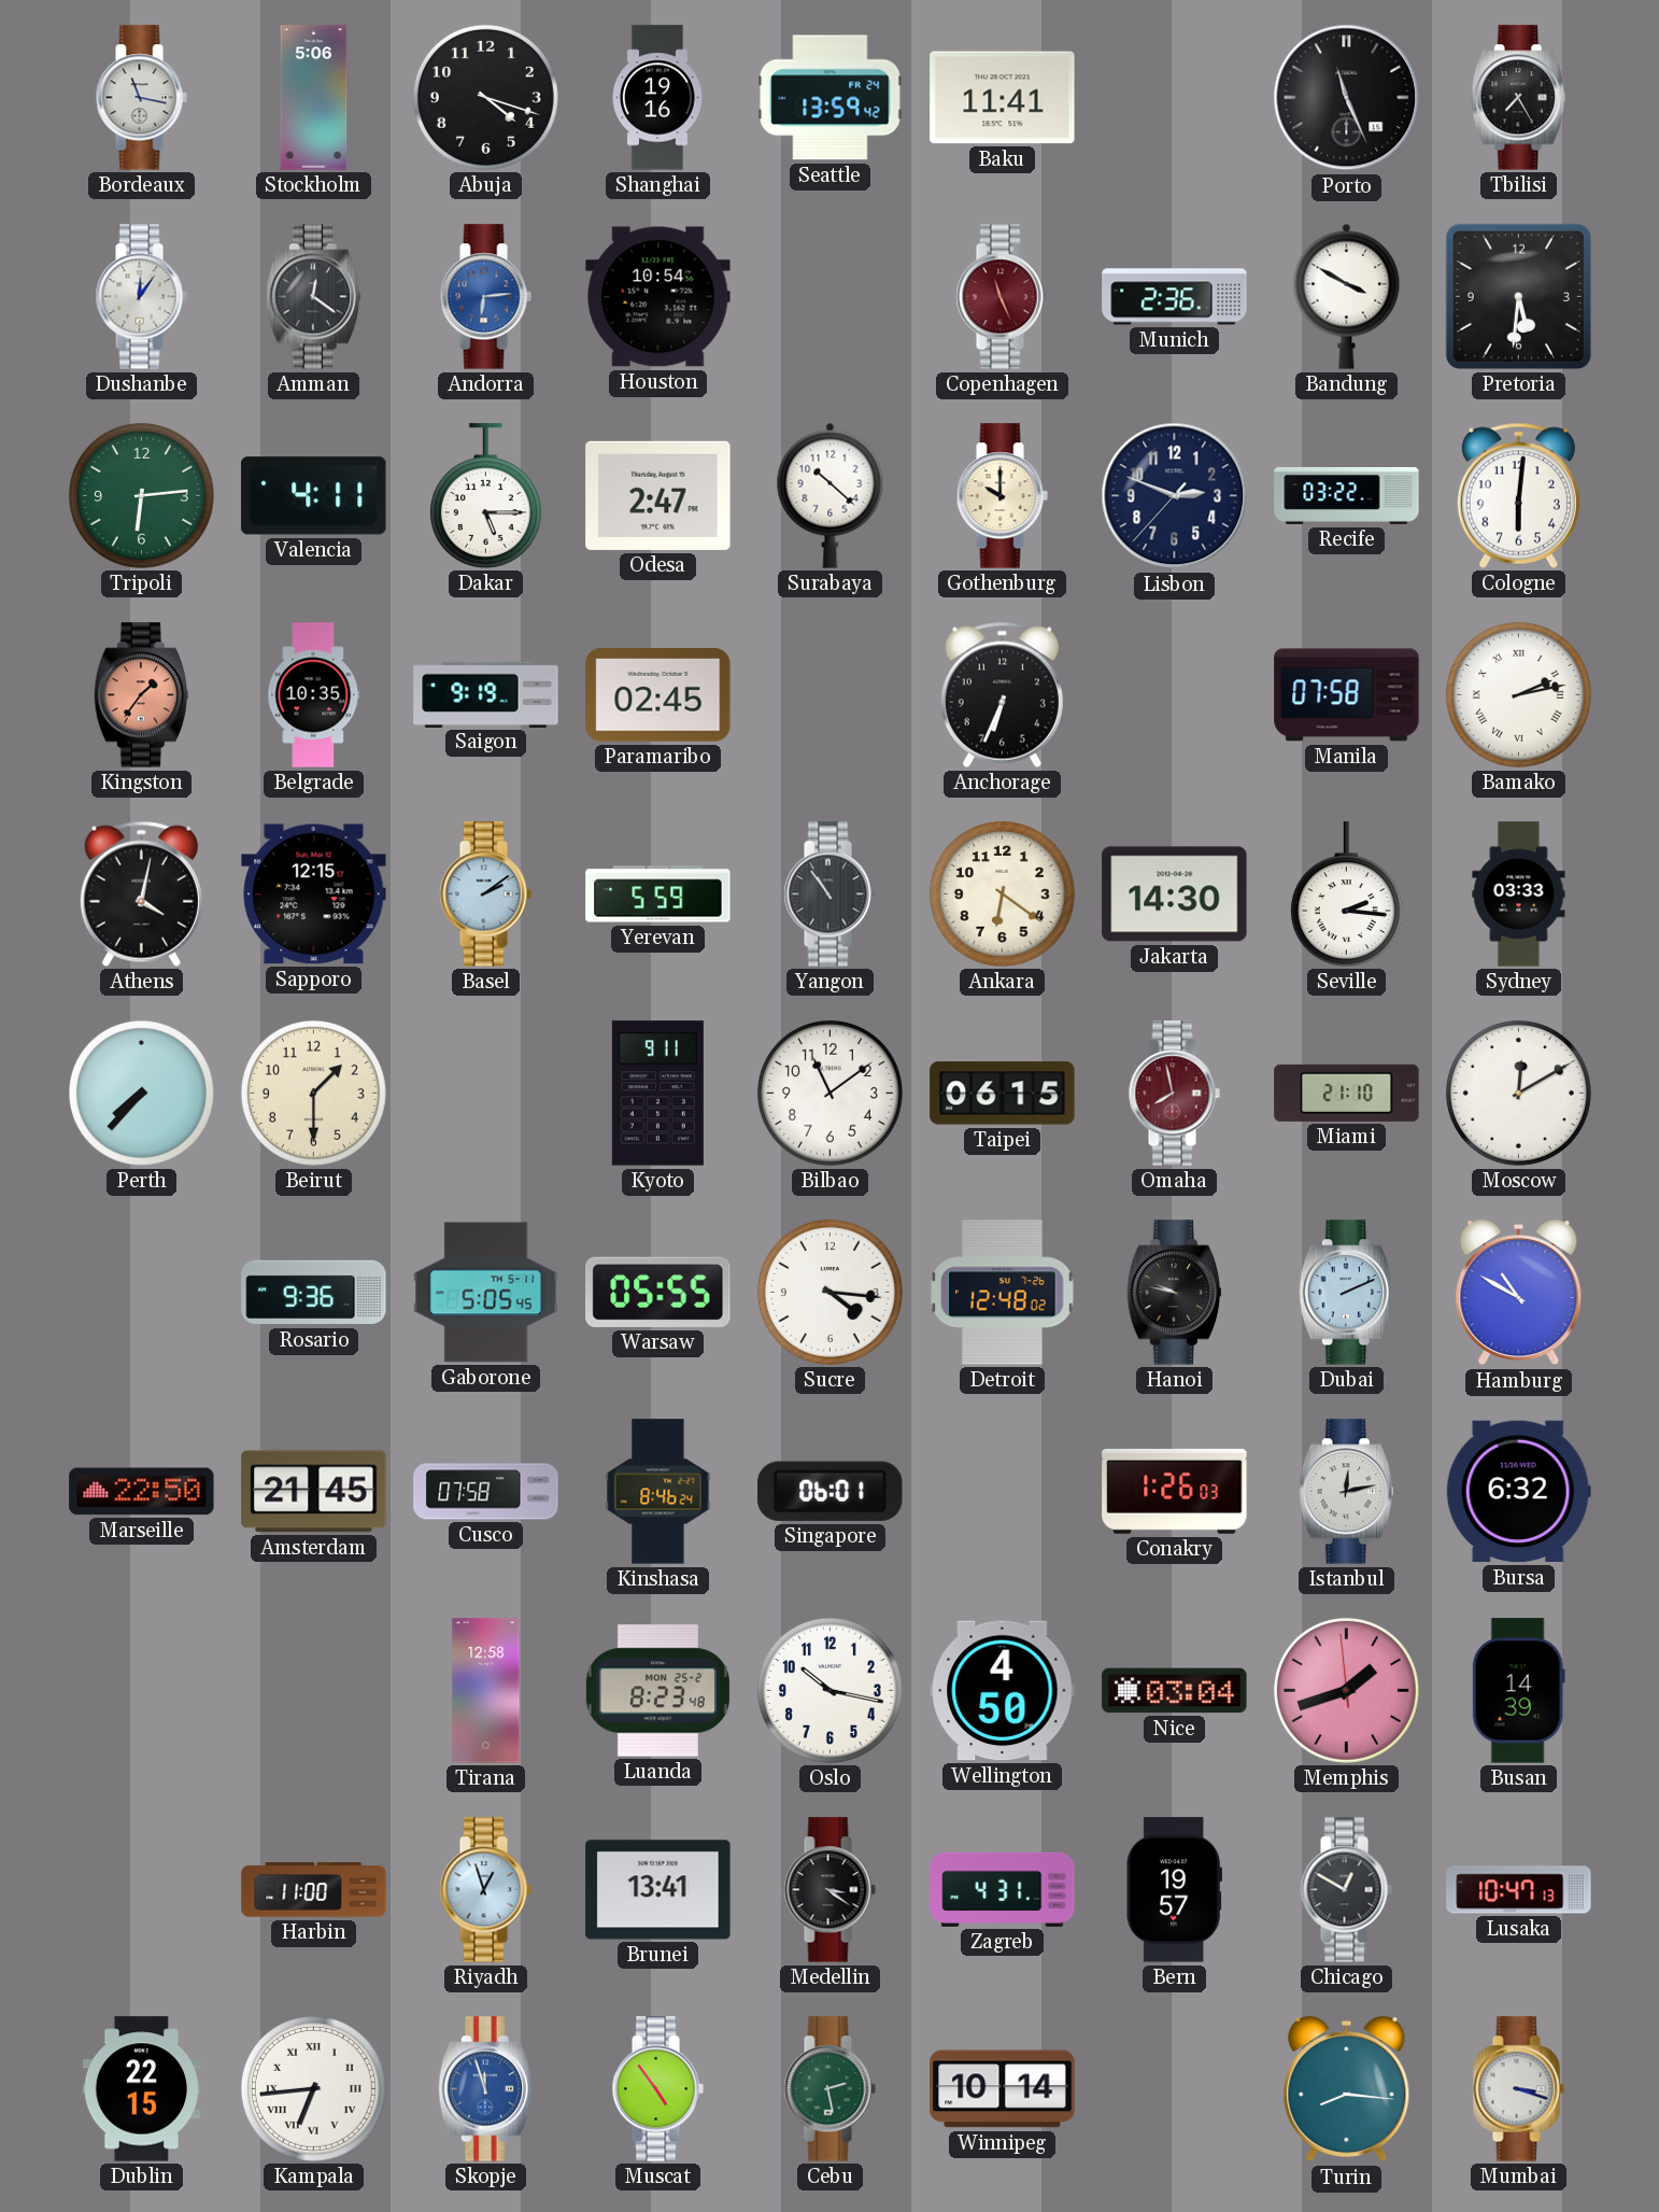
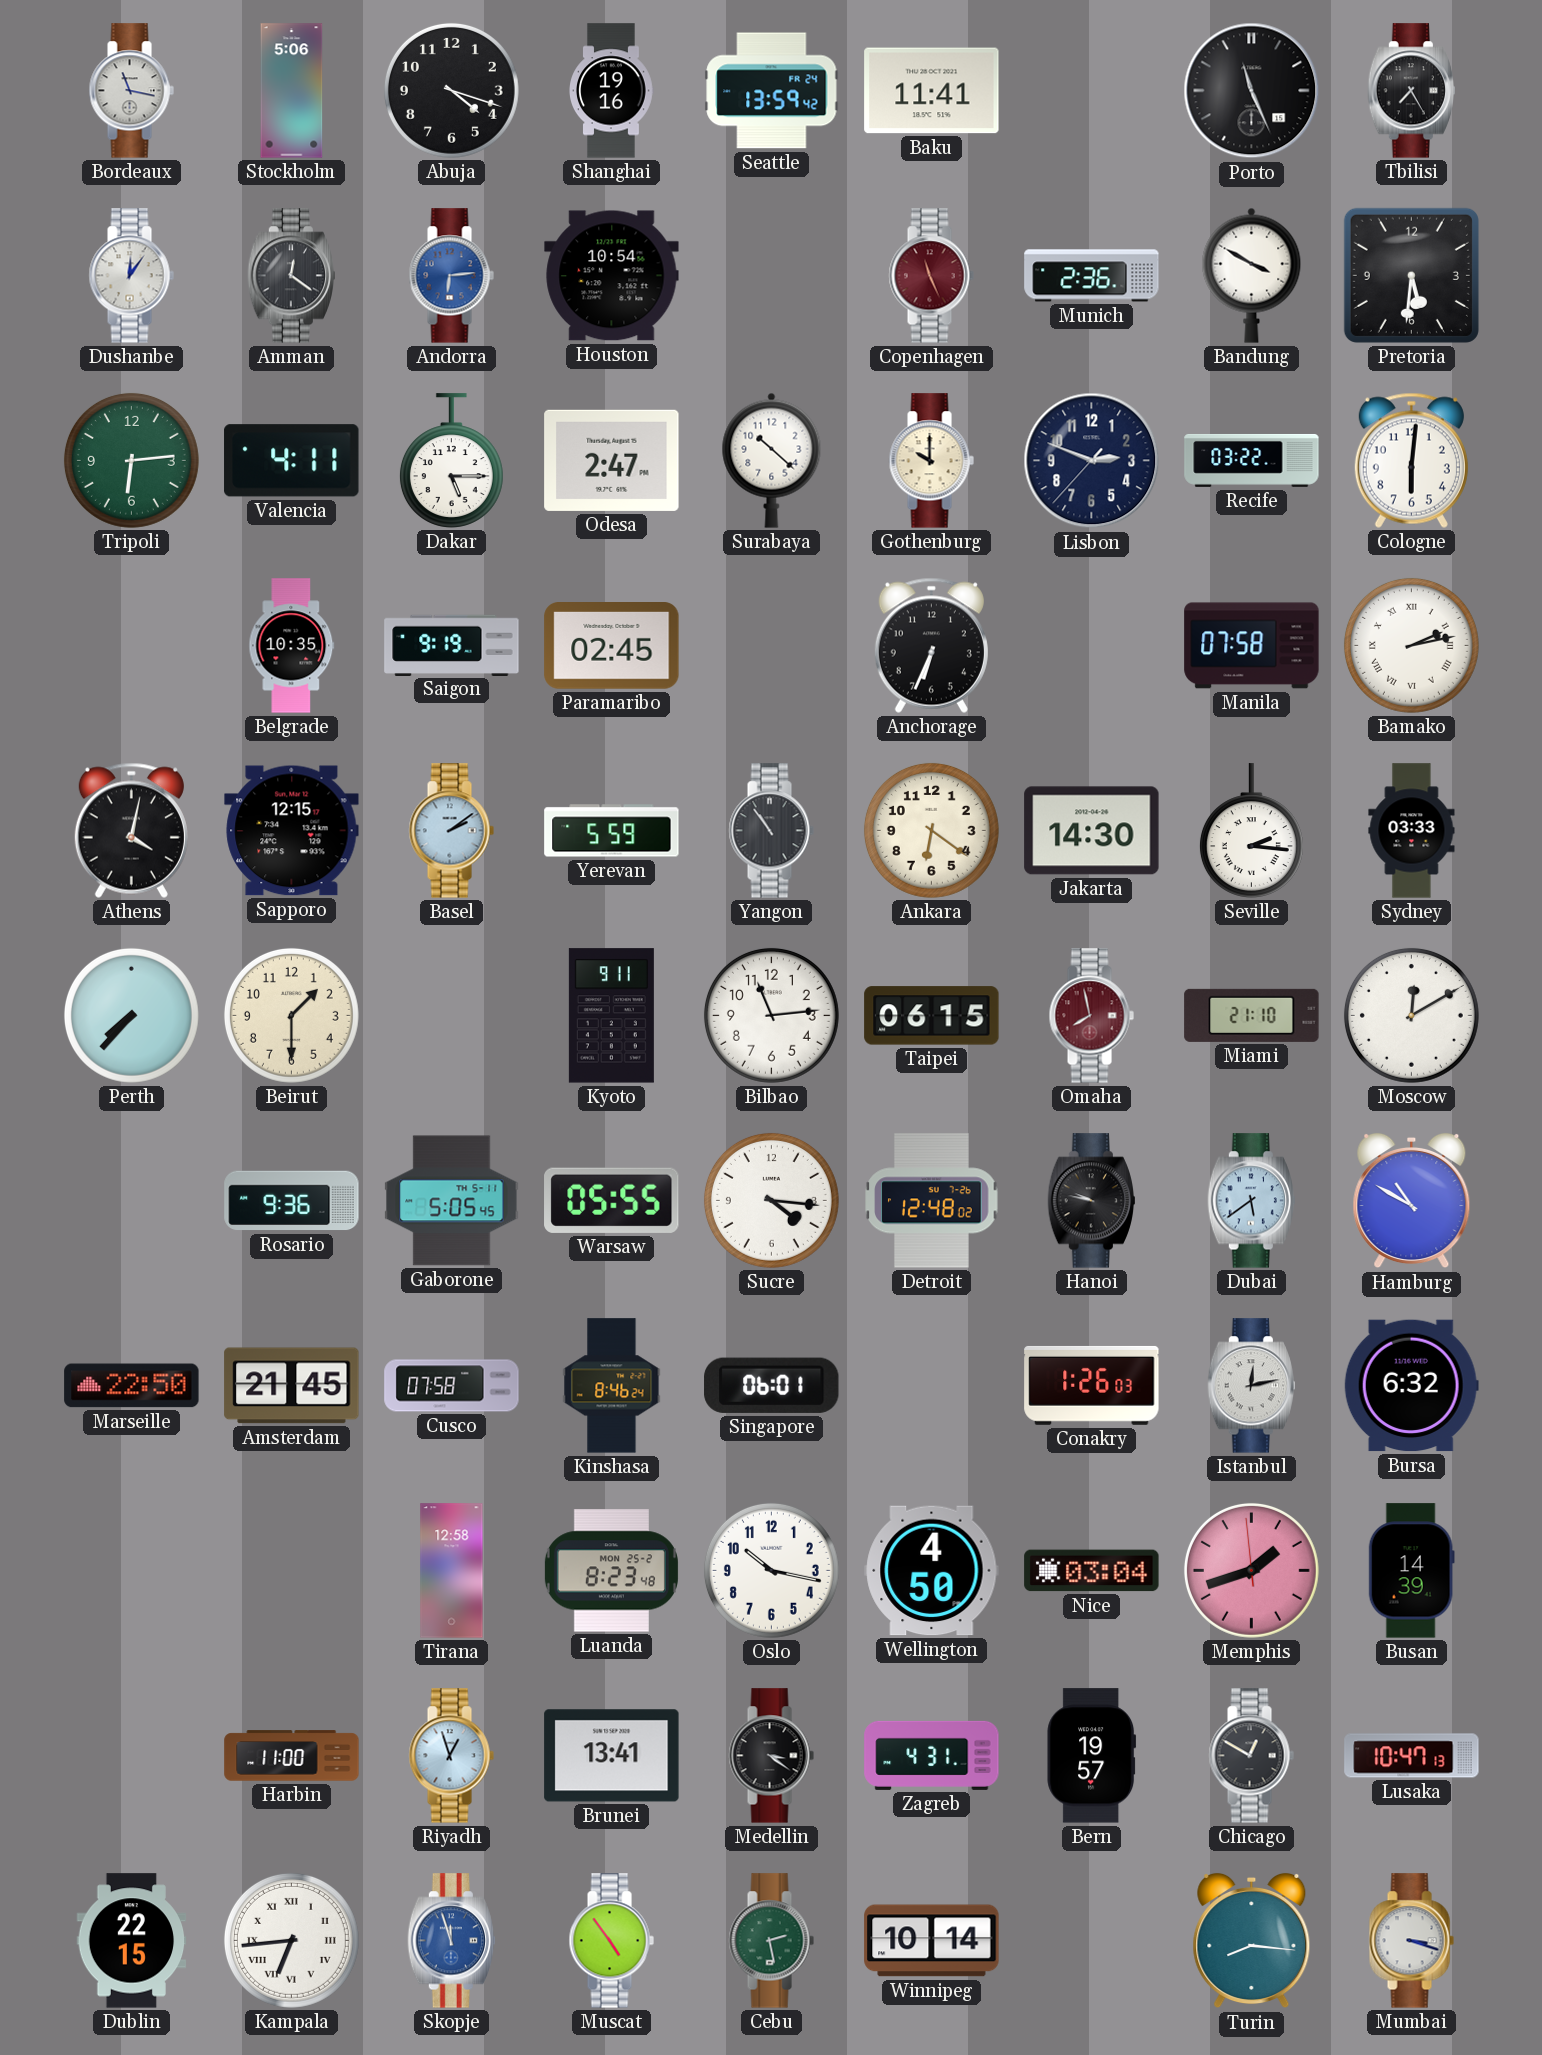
Kingston: 1:36 -> none (141, 695)
Bilbao: 11:09 -> 11:14 (771, 1015)
Dubai: 2:11 -> 5:39 (1251, 1201)
